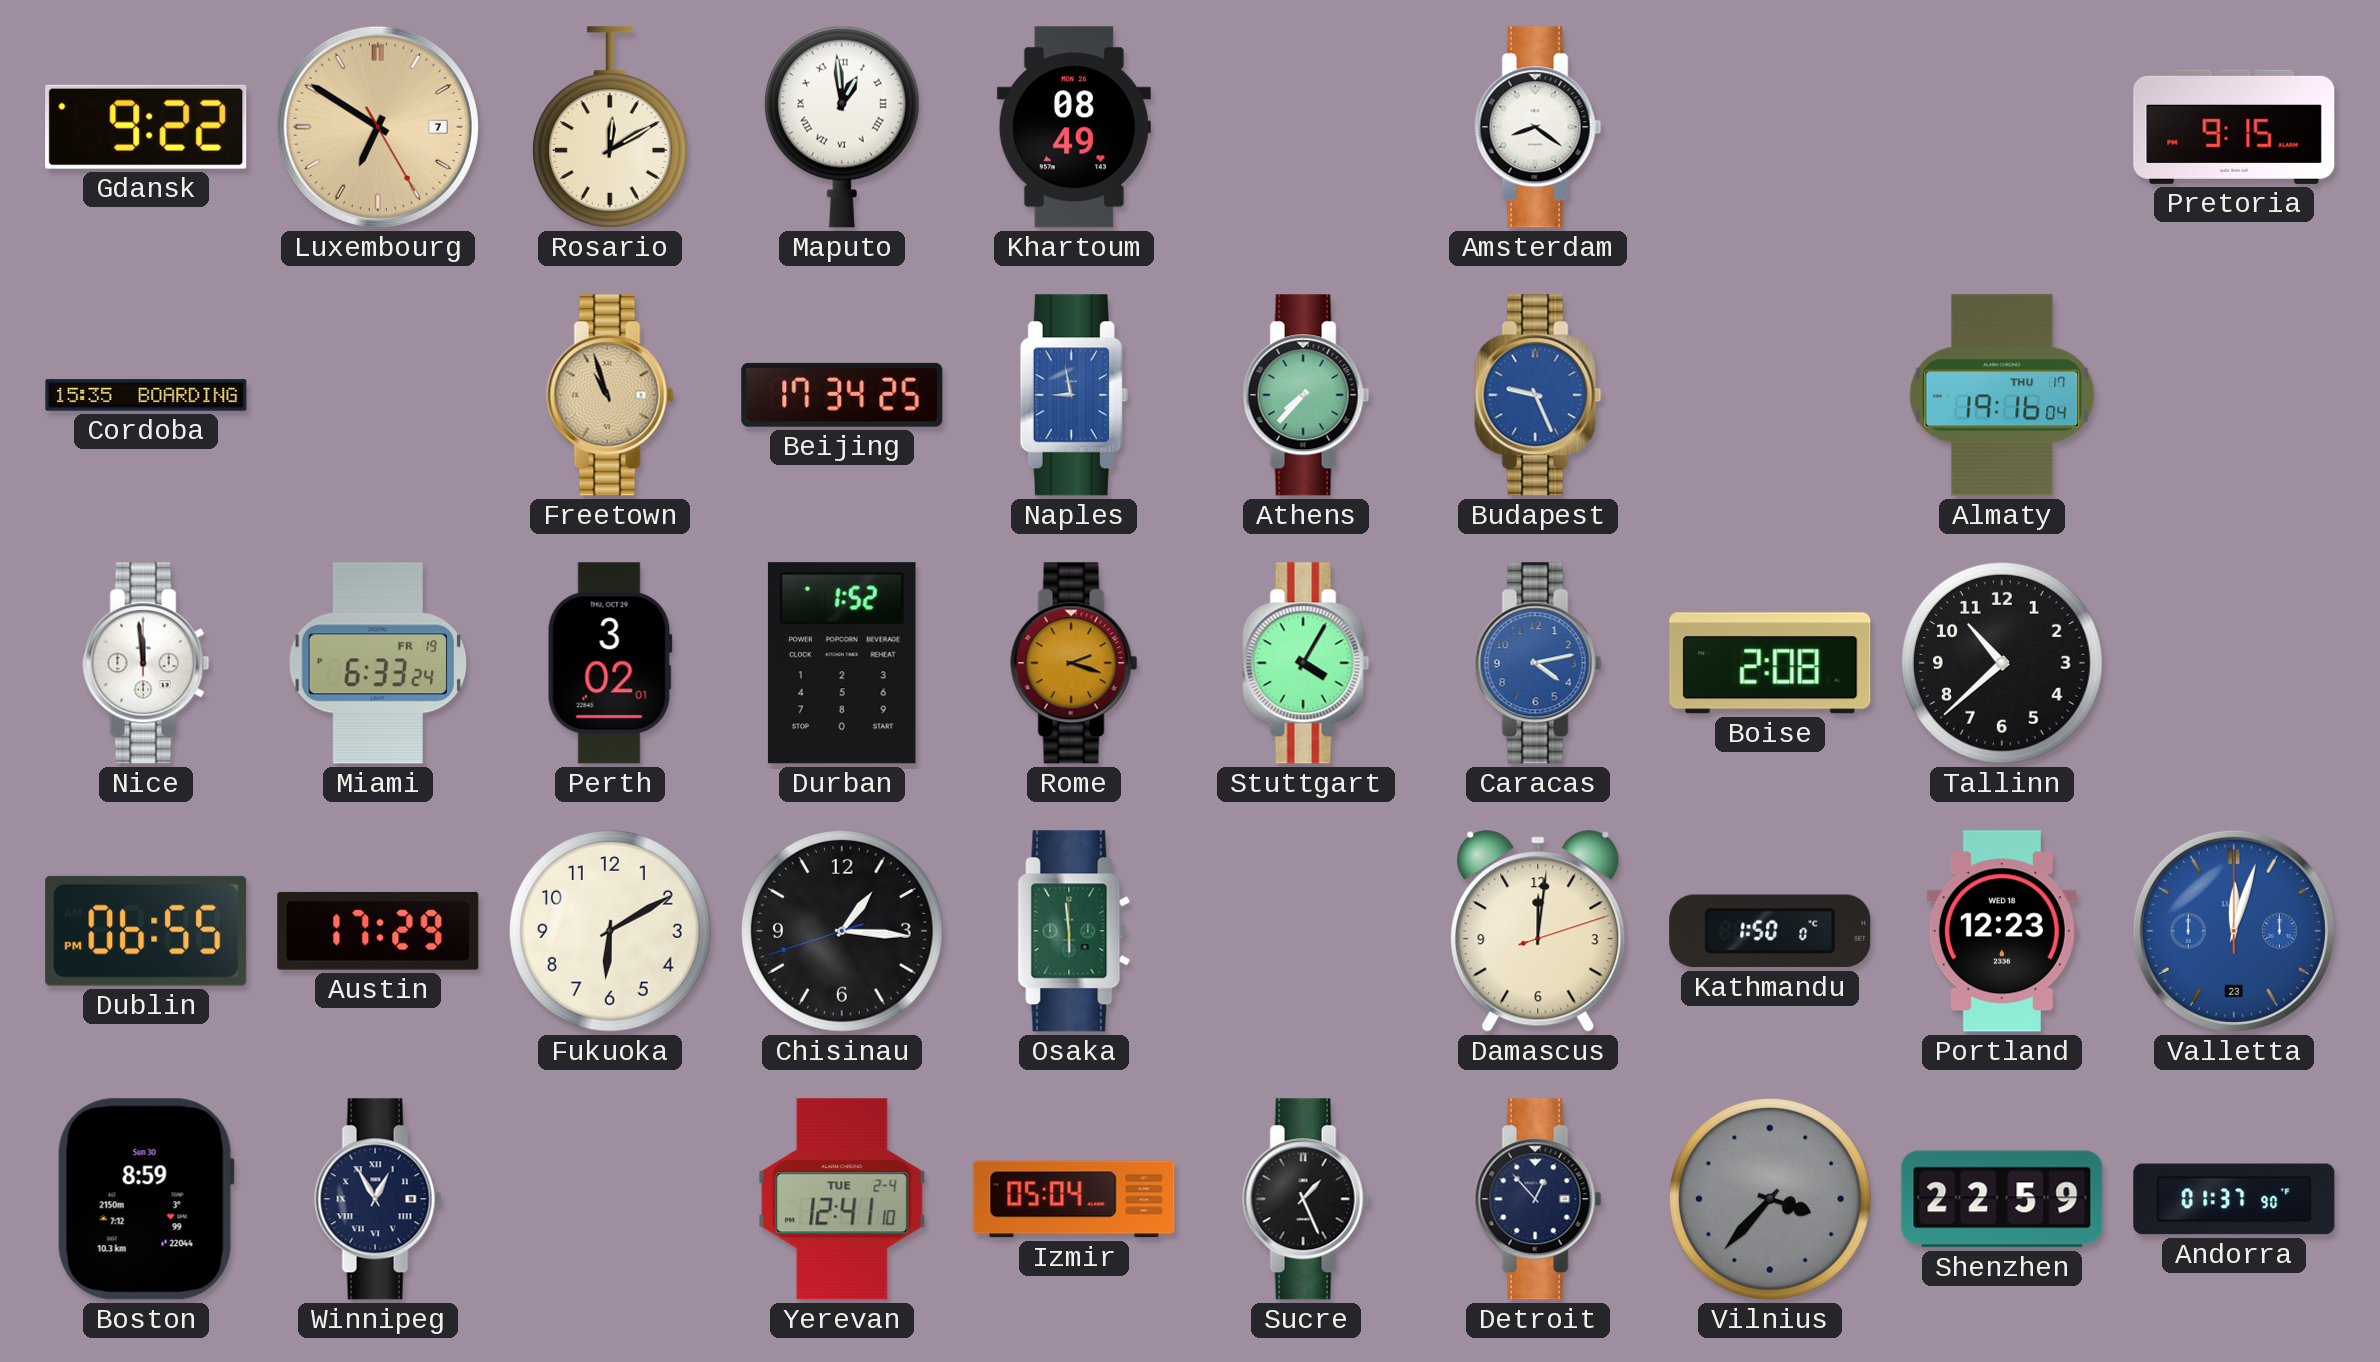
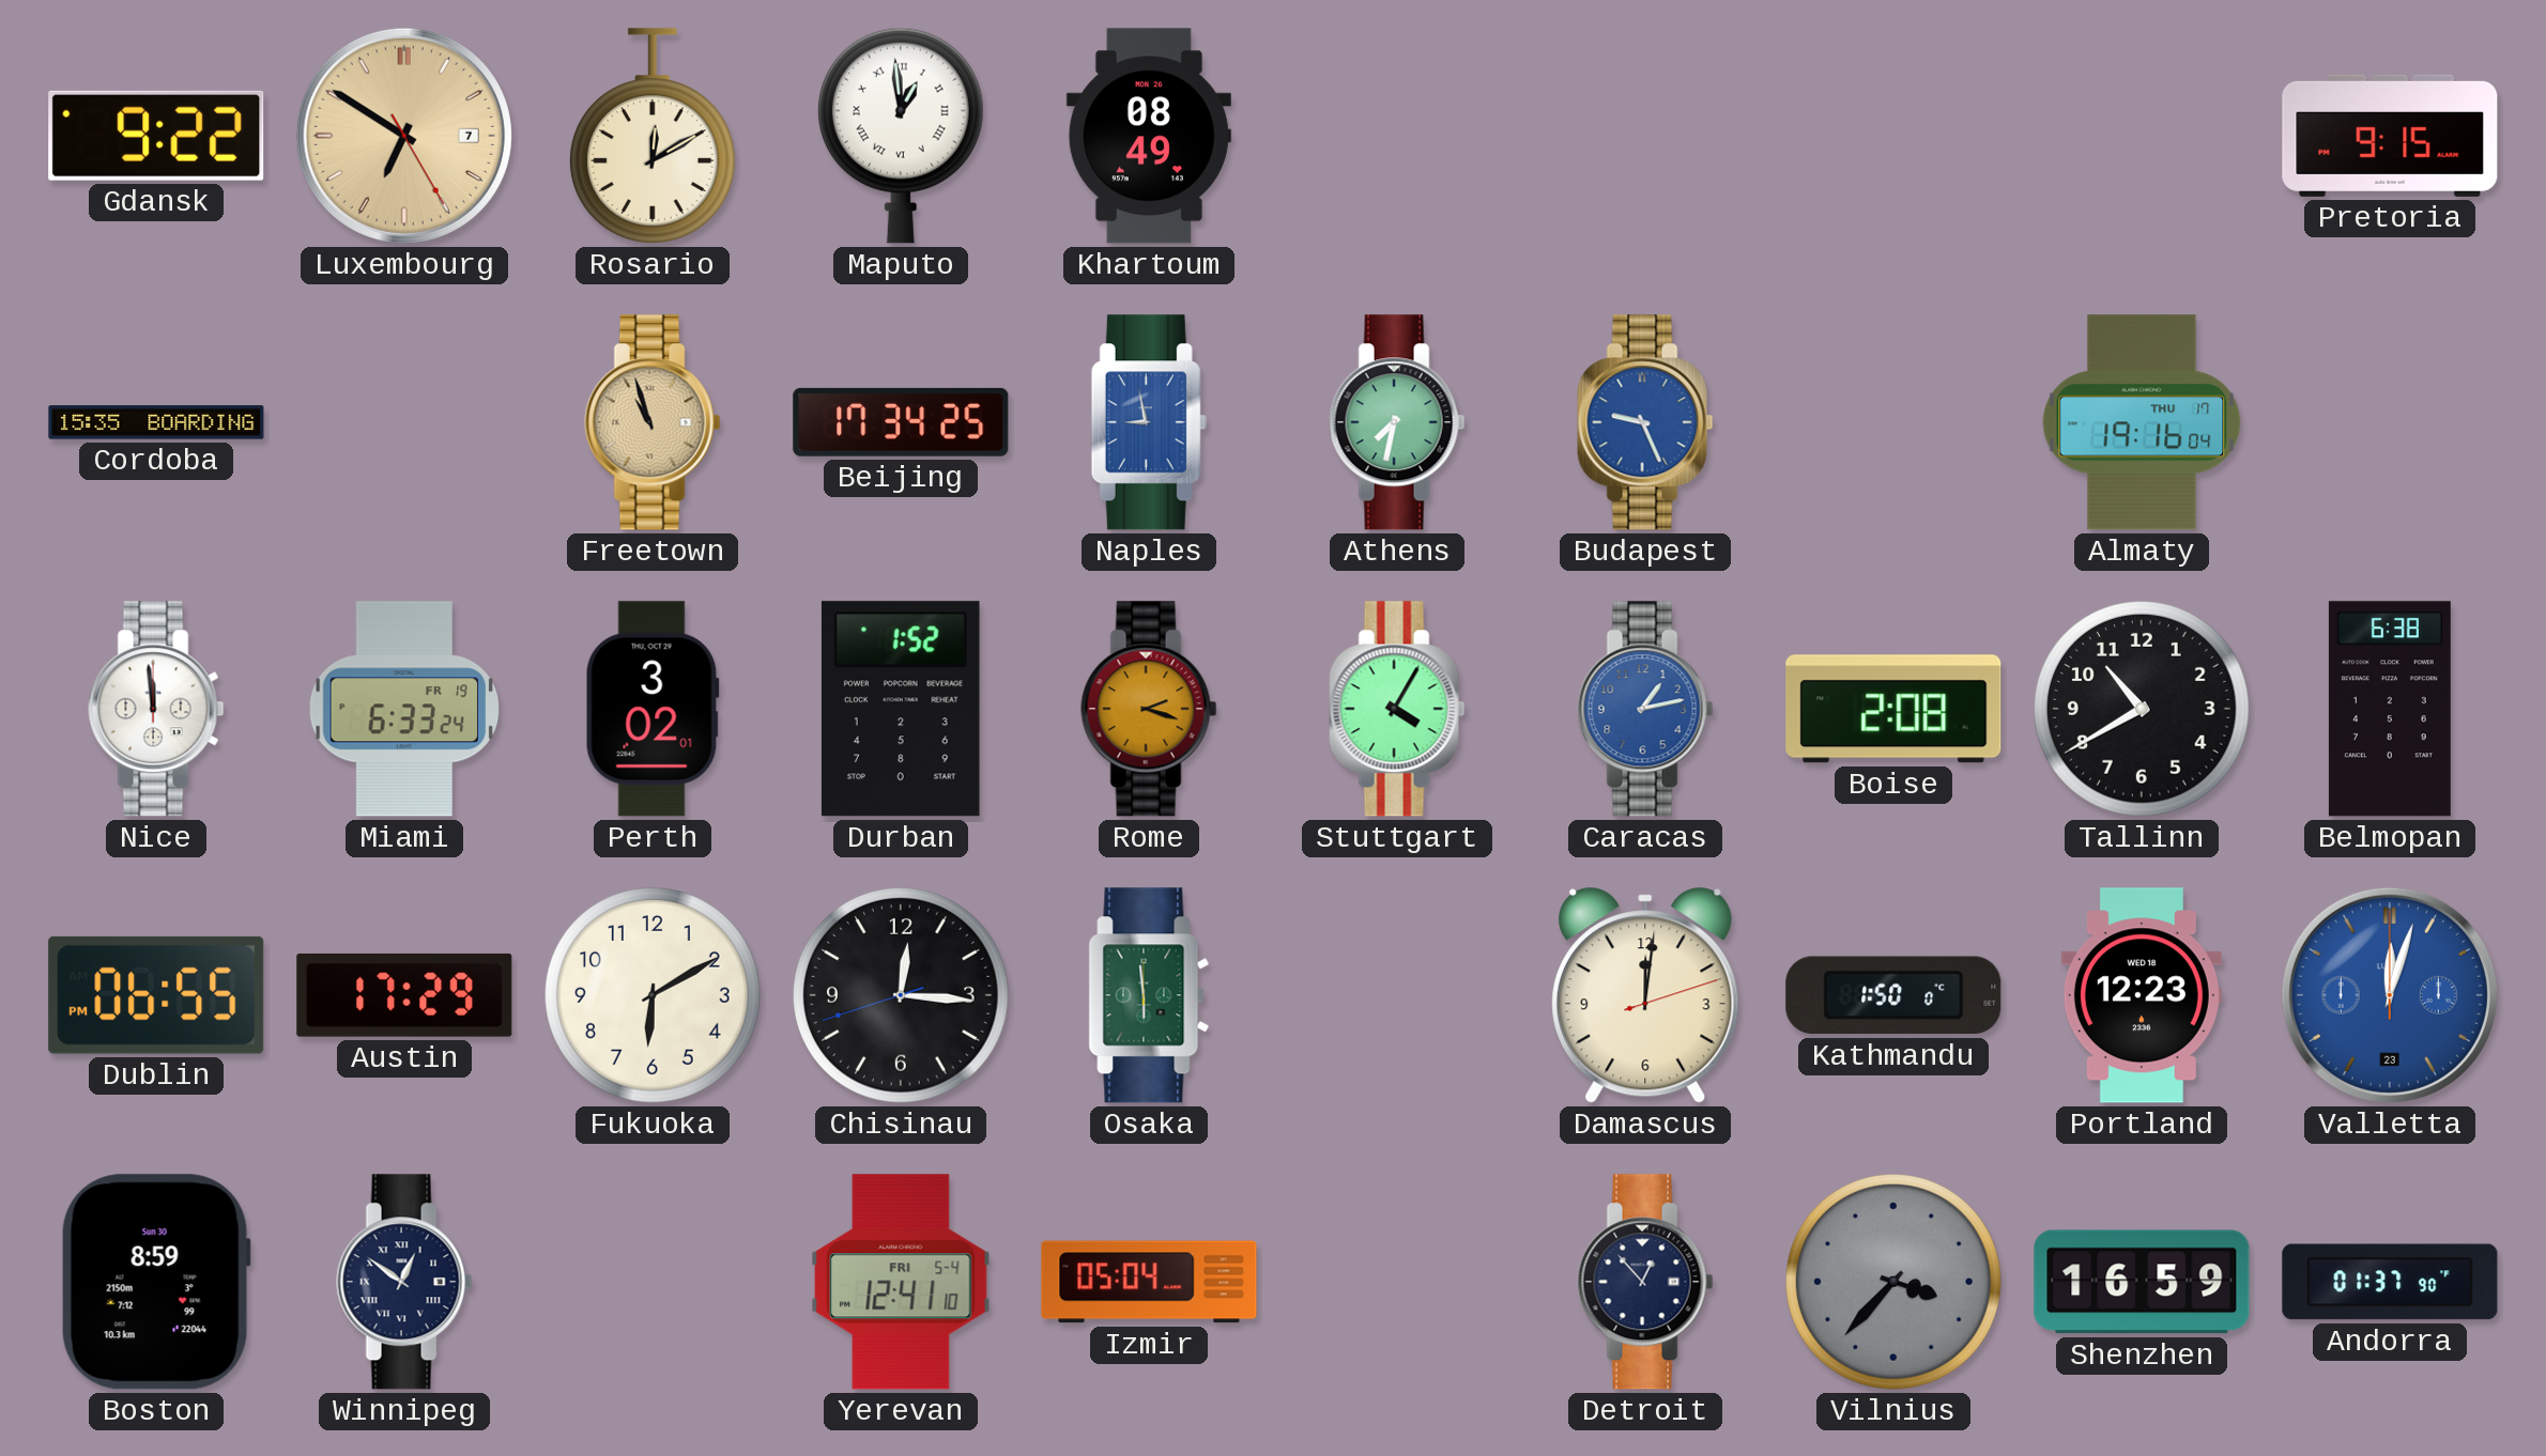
Amsterdam: 8:21 -> none (1538, 127)
Athens: 7:37 -> 7:32 (1397, 422)
Caracas: 4:13 -> 1:13 (1645, 709)
Tallinn: 10:38 -> 10:40 (2143, 710)
Belmopan: none -> 6:38 (2390, 709)
Chisinau: 1:15 -> 12:15 (902, 996)
Winnipeg: 12:55 -> 12:51 (404, 1282)
Yerevan date: TUE 2-4 -> FRI 5-4 (901, 1282)
Sucre: 1:26 -> none (1306, 1199)
Shenzhen: 22:59 -> 16:59 (2142, 1282)
